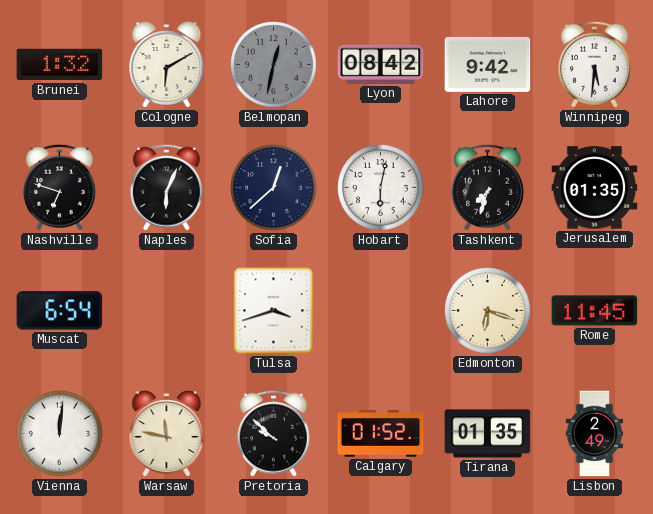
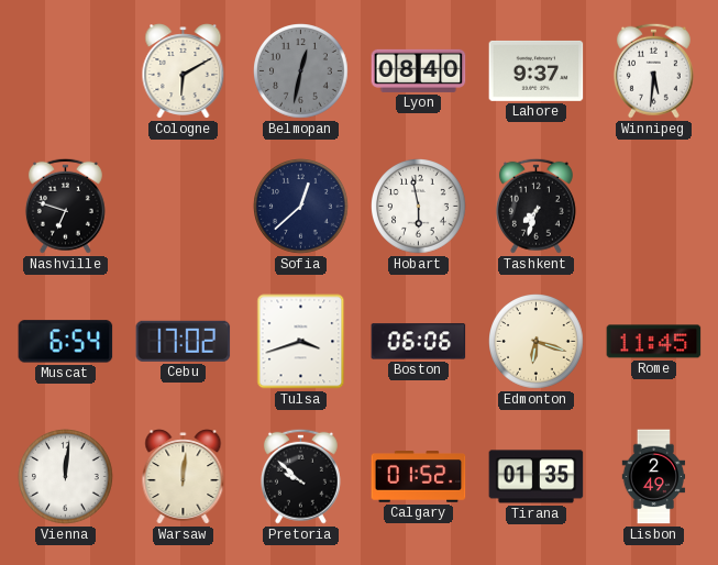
Brunei: 1:32 -> none (60, 65)
Lyon: 08:42 -> 08:40 (419, 70)
Lahore: 9:42 -> 9:37 (537, 70)
Naples: 6:04 -> none (166, 187)
Hobart: 6:02 -> 5:58 (419, 207)
Jerusalem: 01:35 -> none (595, 188)
Cebu: none -> 17:02 (184, 341)
Boston: none -> 06:06 (419, 342)
Warsaw: 11:47 -> 12:01 (184, 477)
